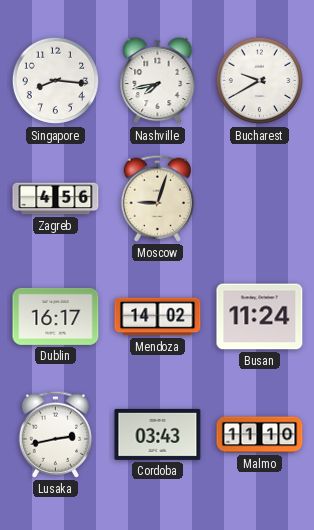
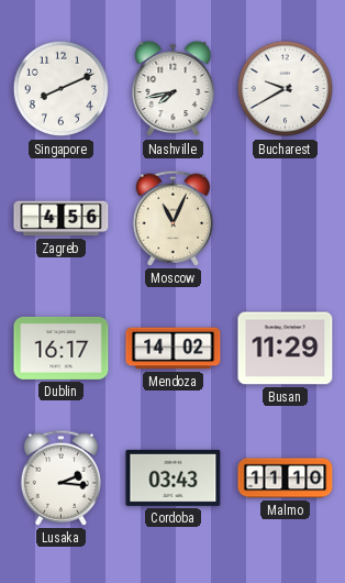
Singapore: 8:16 -> 8:11 (62, 89)
Moscow: 9:03 -> 11:04 (174, 218)
Busan: 11:24 -> 11:29 (286, 349)
Lusaka: 2:43 -> 2:16 (62, 477)
